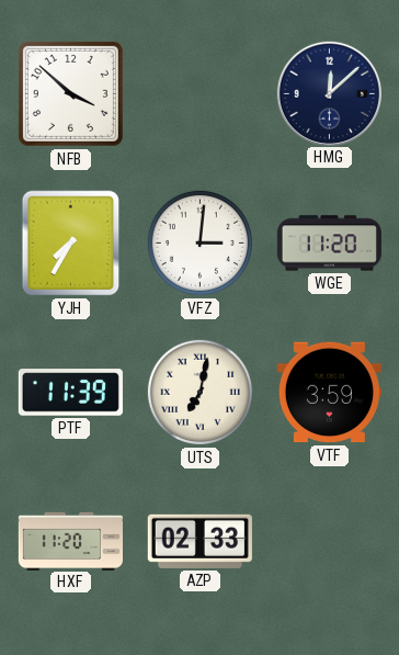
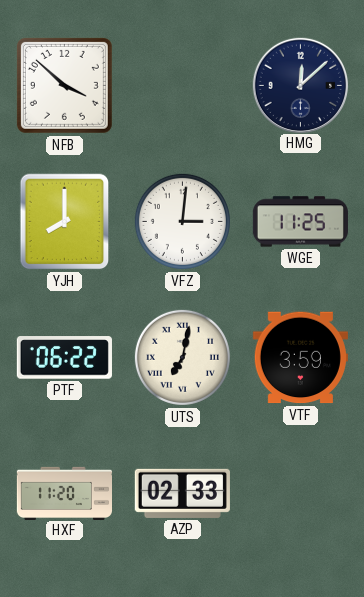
YJH: 7:35 -> 8:00 (65, 222)
WGE: 11:20 -> 11:25 (300, 222)
PTF: 11:39 -> 06:22 (64, 358)
